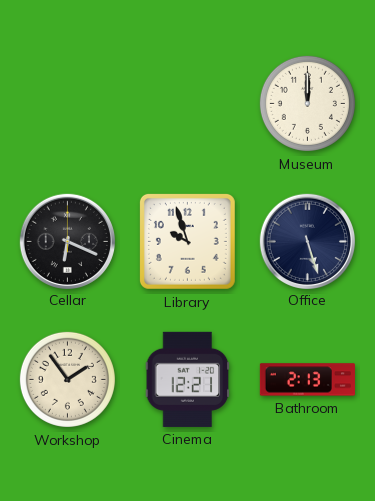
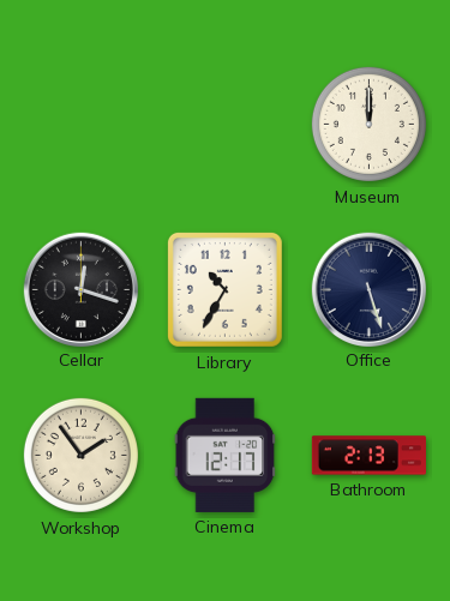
Cellar: 6:19 -> 12:18 (80, 289)
Library: 9:57 -> 10:35 (224, 289)
Cinema: 12:21 -> 12:17 (226, 455)
